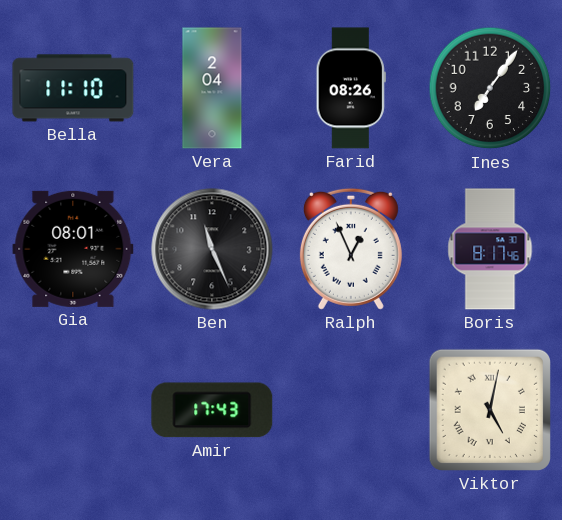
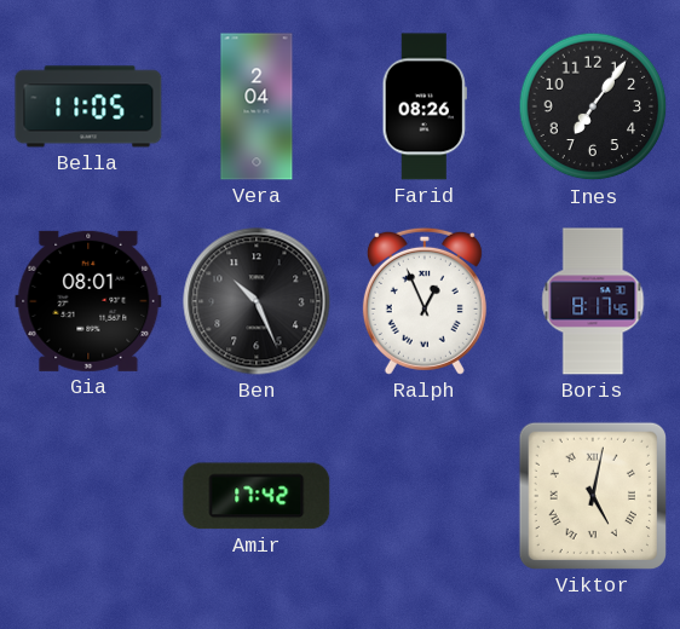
Bella: 11:10 -> 11:05 (88, 106)
Ben: 11:26 -> 10:26 (257, 301)
Amir: 17:43 -> 17:42 (257, 496)
